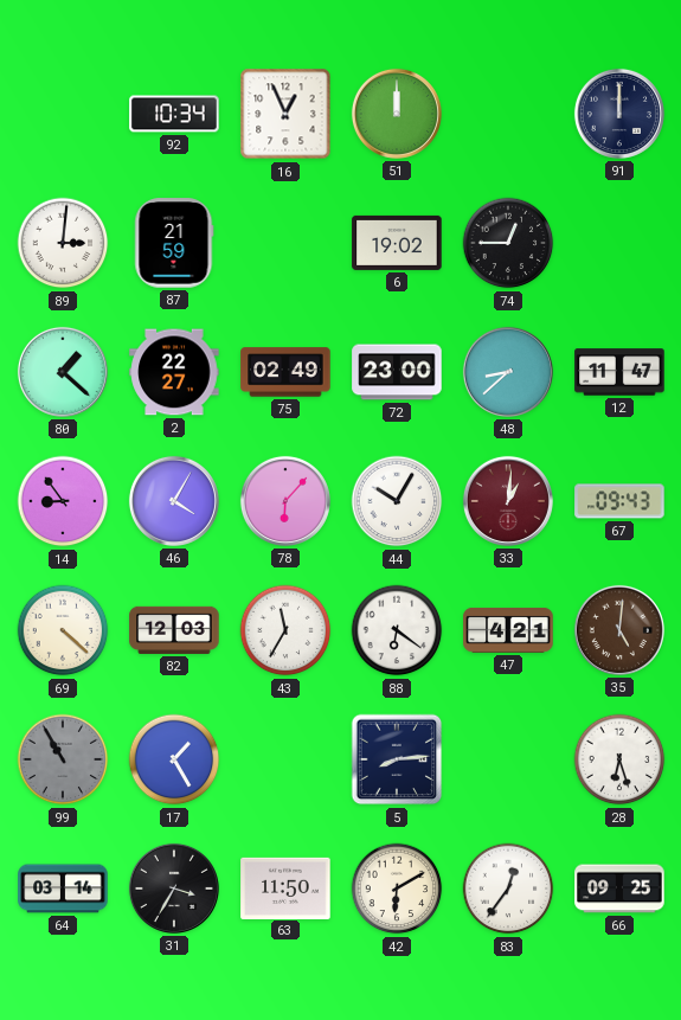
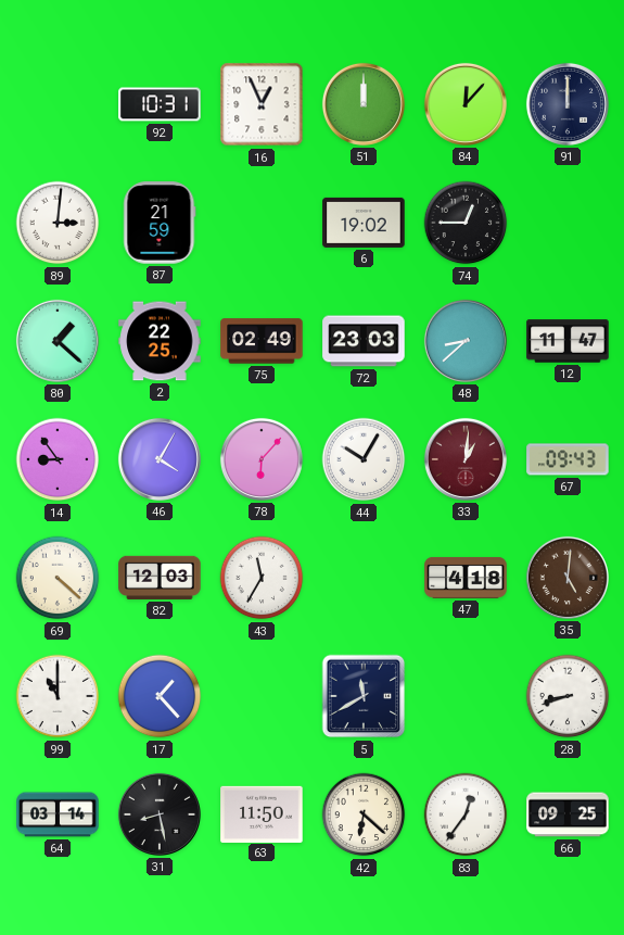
92: 10:34 -> 10:31 (160, 104)
84: none -> 12:07 (466, 104)
2: 22:27 -> 22:25 (160, 341)
72: 23:00 -> 23:03 (364, 341)
88: 6:21 -> none (397, 630)
47: 4:21 -> 4:18 (466, 578)
99: 10:55 -> 11:00 (58, 696)
99 dial: grey -> white (58, 696)
17: 1:25 -> 1:23 (160, 696)
5: 8:14 -> 11:40 (364, 696)
28: 6:27 -> 8:42 (568, 696)
31: 3:35 -> 8:28 (160, 814)
42: 6:10 -> 6:22 (364, 814)
